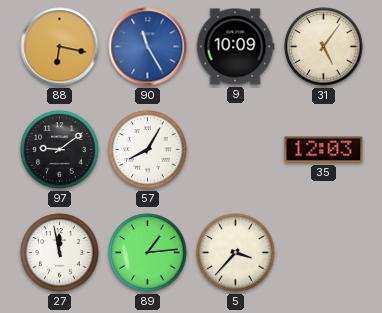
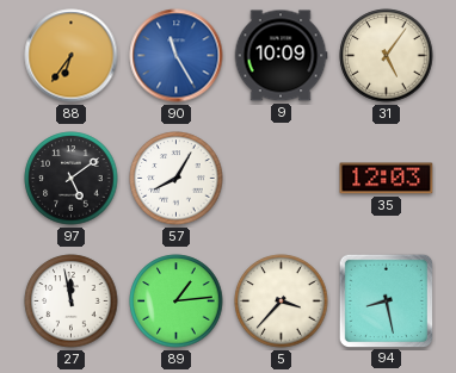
88: 6:17 -> 6:36 (72, 56)
97: 9:09 -> 5:09 (72, 179)
94: none -> 8:28 (386, 300)
